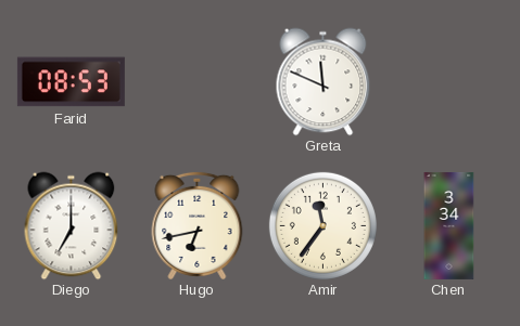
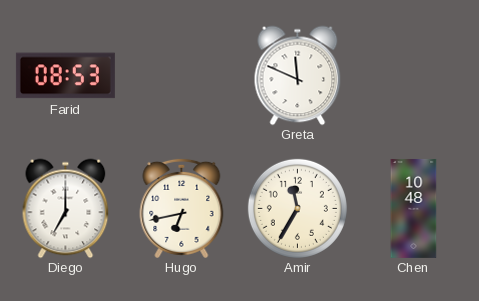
Amir: 11:36 -> 11:35 (297, 208)
Chen: 3:34 -> 10:48 (414, 208)
